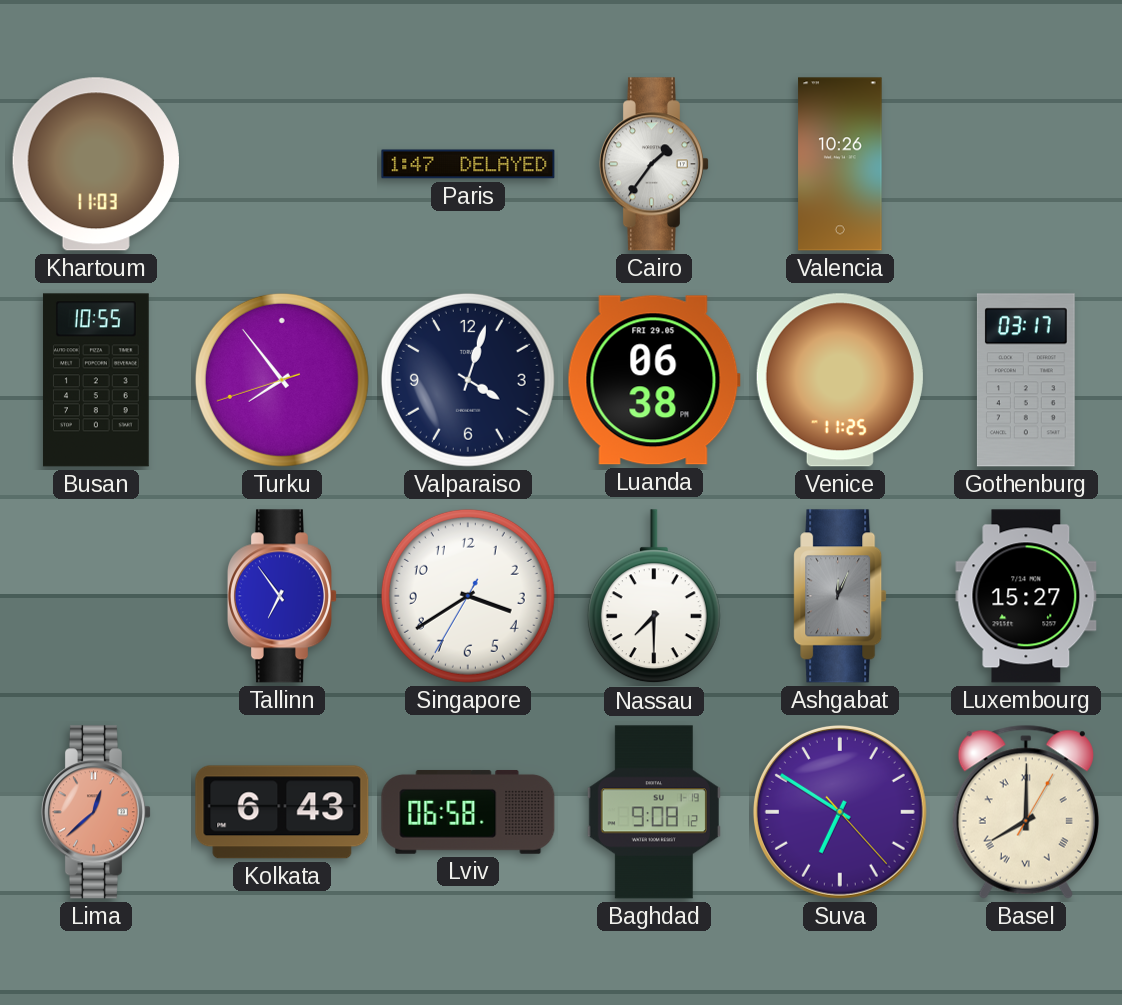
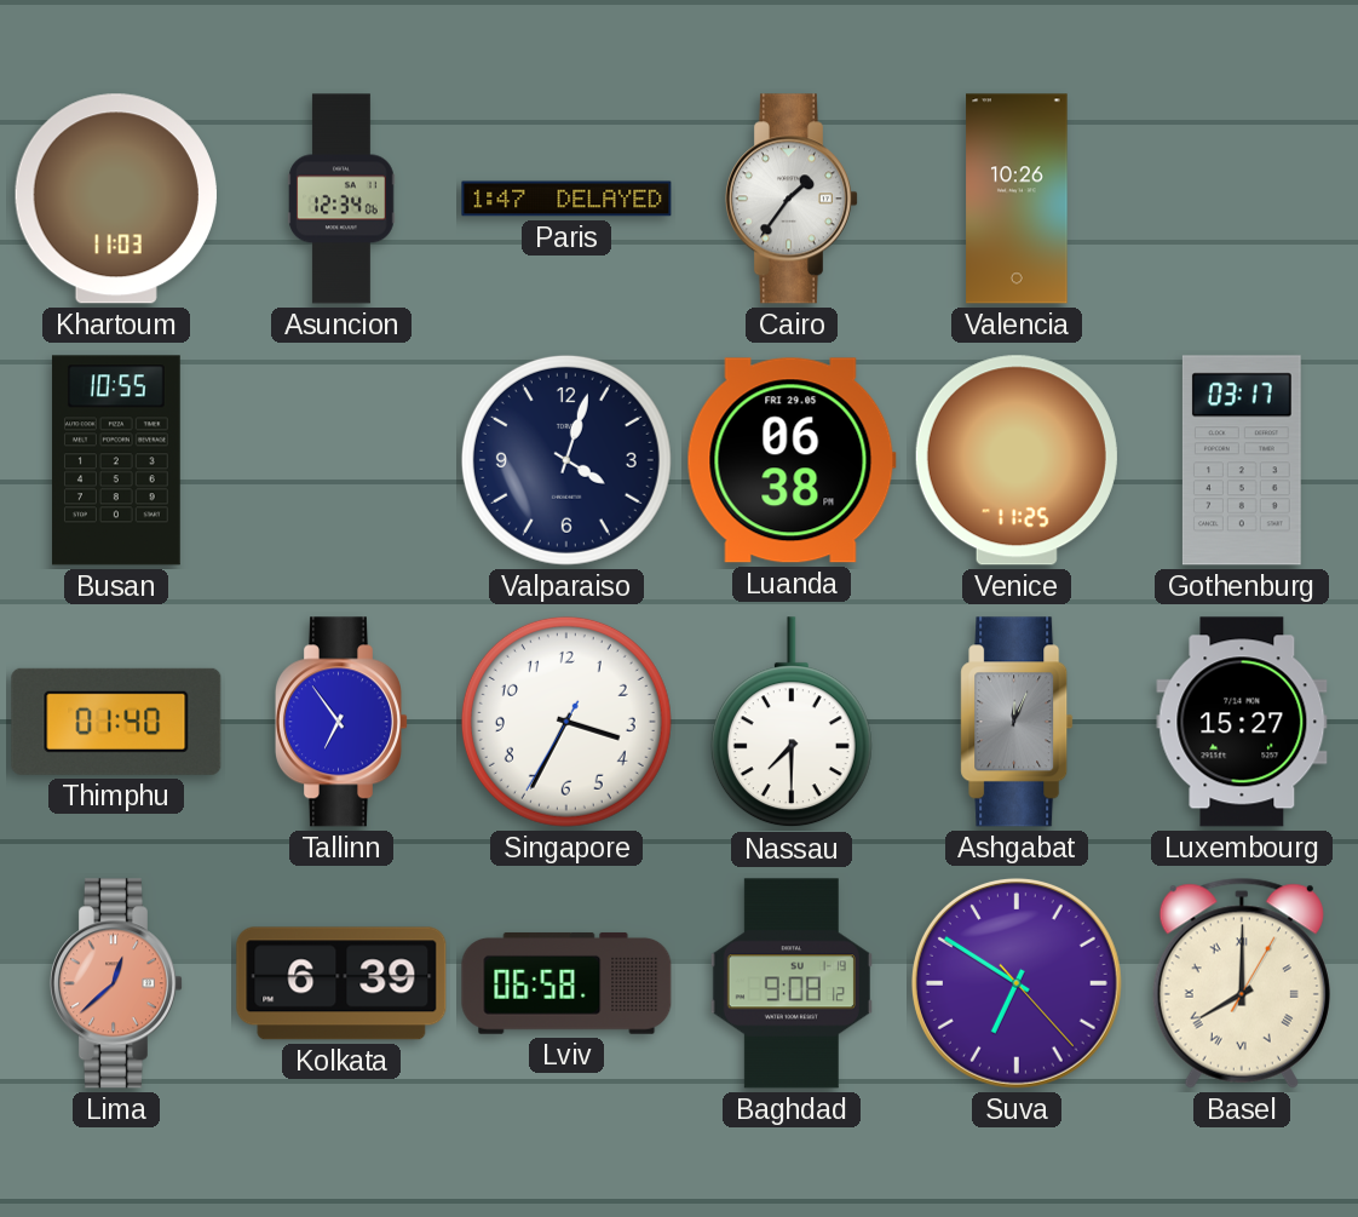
Asuncion: none -> 12:34 (341, 199)
Turku: 7:53 -> none (282, 380)
Thimphu: none -> 01:40 (116, 722)
Singapore: 3:39 -> 3:34 (566, 722)
Kolkata: 6:43 -> 6:39 (341, 983)
